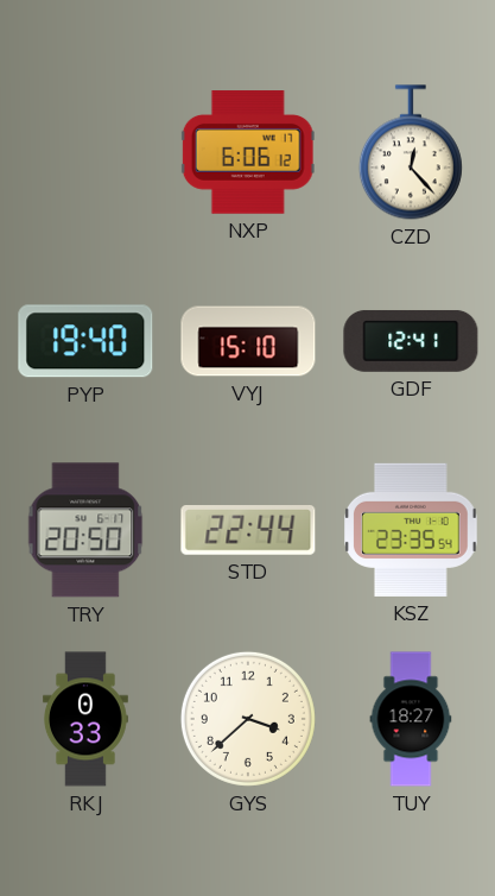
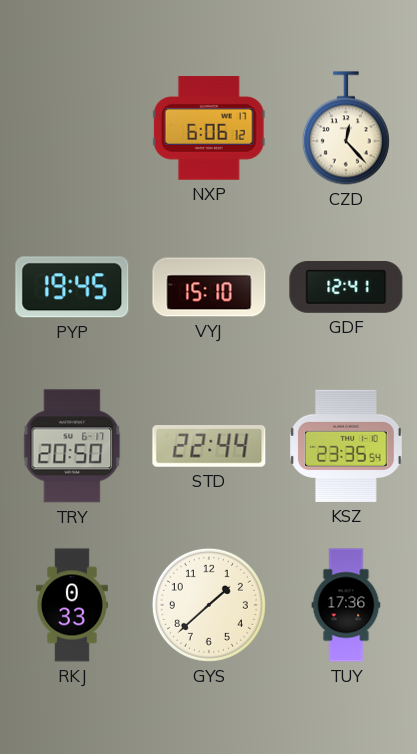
PYP: 19:40 -> 19:45 (72, 287)
GYS: 3:38 -> 1:38 (209, 605)
TUY: 18:27 -> 17:36 (346, 605)
